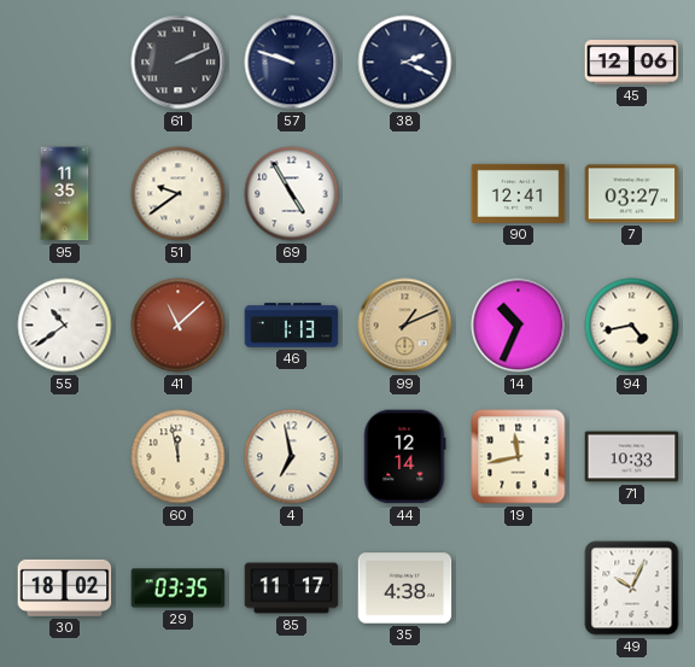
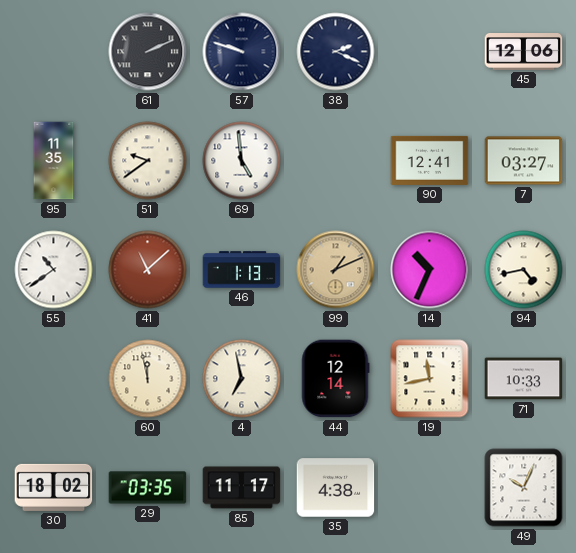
69: 4:55 -> 4:59 (242, 161)
